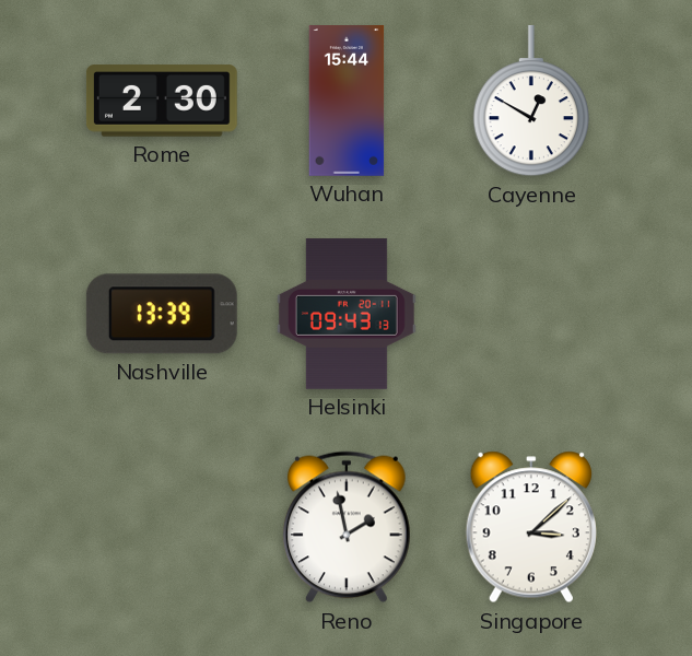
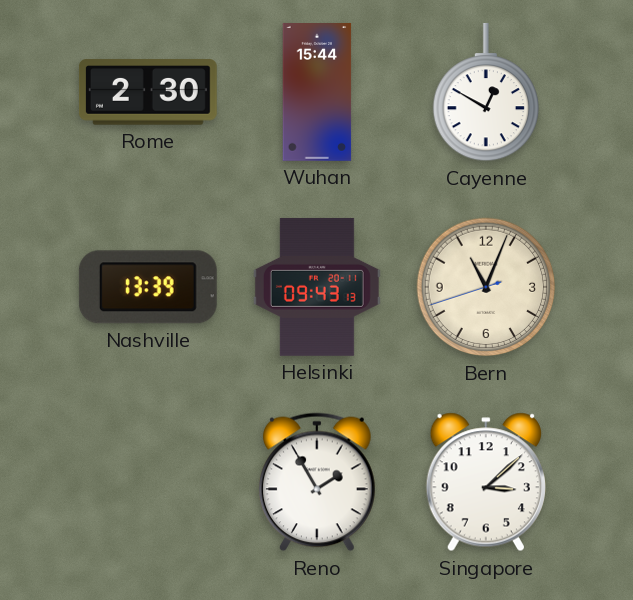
Bern: none -> 11:03 (486, 287)
Reno: 1:58 -> 1:55 (318, 482)
